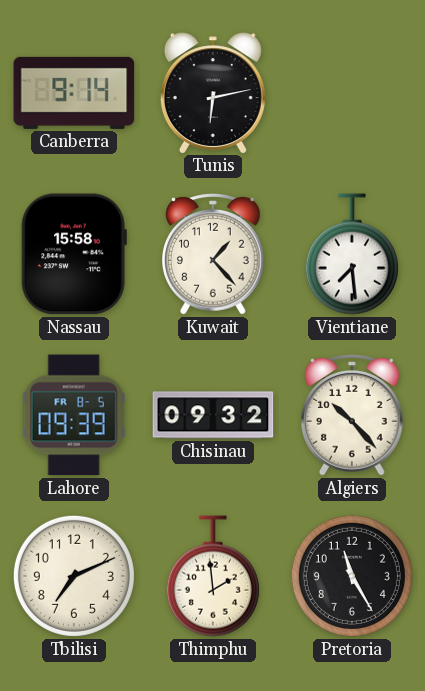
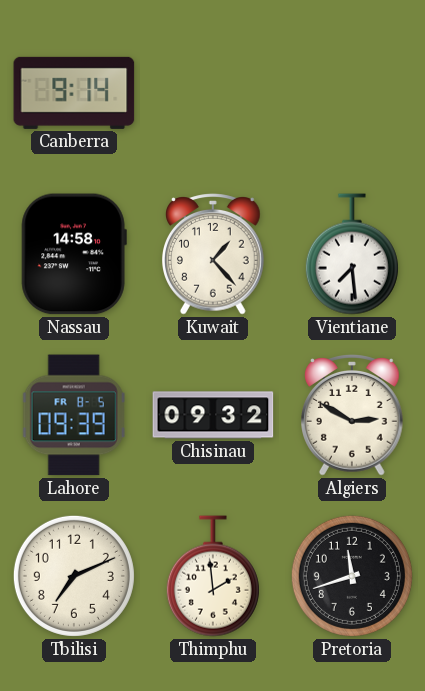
Tunis: 6:13 -> none (213, 93)
Nassau: 15:58 -> 14:58 (74, 254)
Algiers: 10:23 -> 2:50 (353, 415)
Pretoria: 11:25 -> 11:42 (352, 576)
